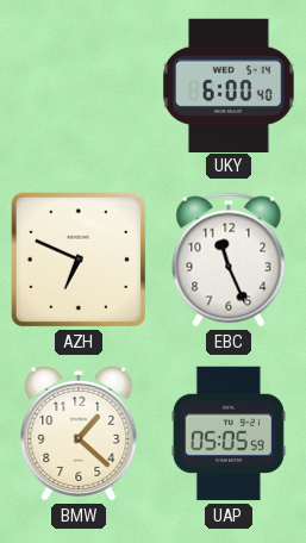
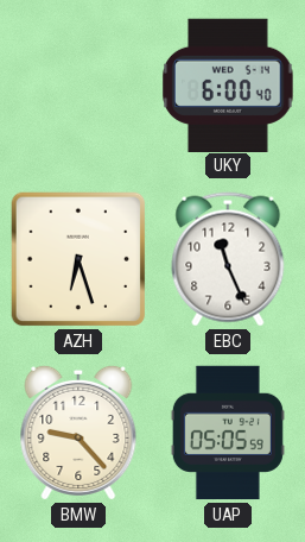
AZH: 6:49 -> 6:27 (78, 259)
BMW: 1:22 -> 9:23 (78, 433)
